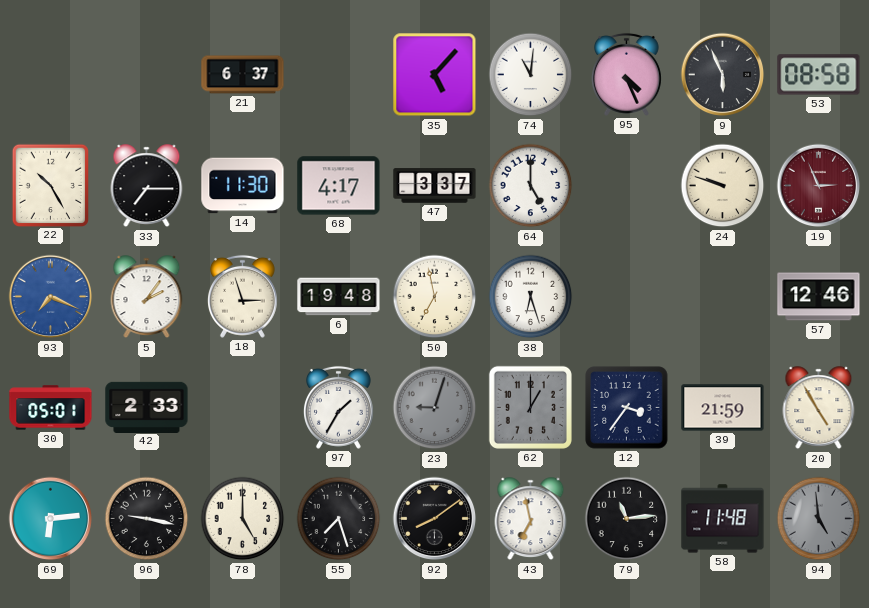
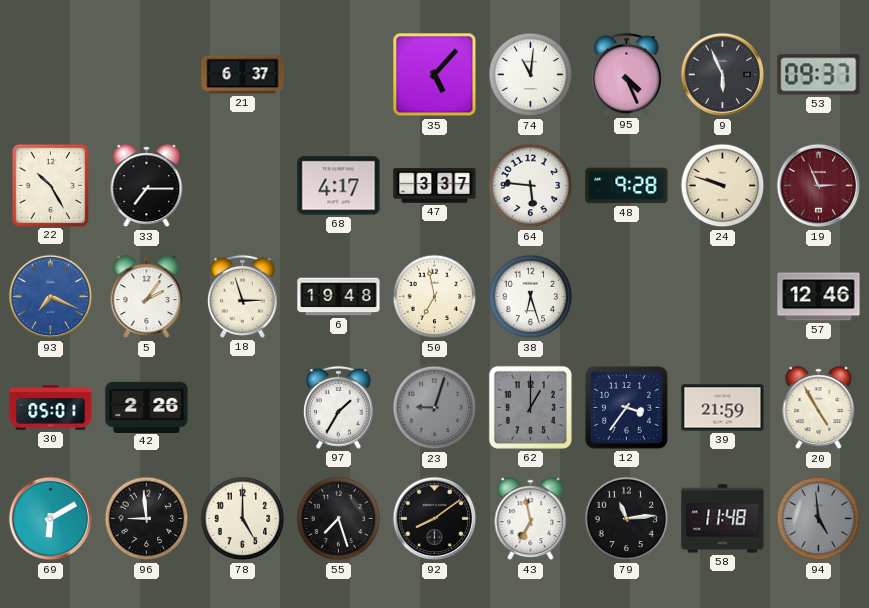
53: 08:58 -> 09:37 (819, 75)
14: 11:30 -> none (243, 186)
64: 5:00 -> 5:46 (531, 186)
48: none -> 9:28 (627, 186)
42: 2:33 -> 2:26 (147, 407)
69: 6:14 -> 6:10 (51, 519)
96: 9:17 -> 8:59 (147, 519)
